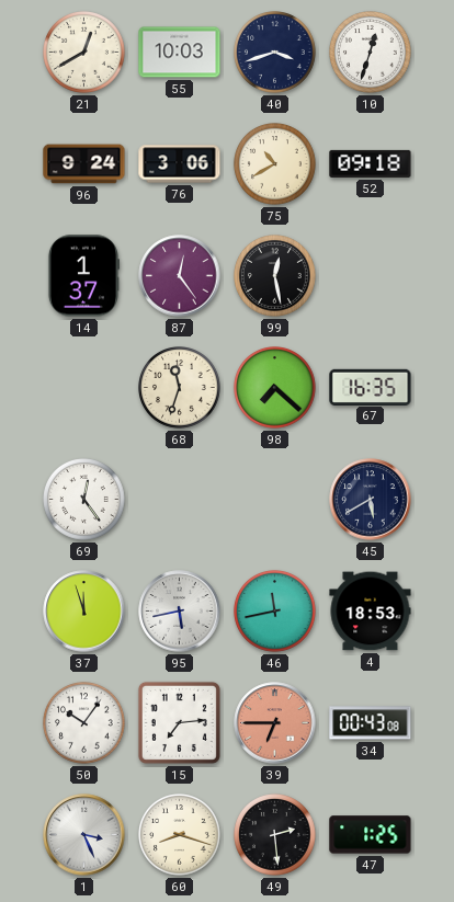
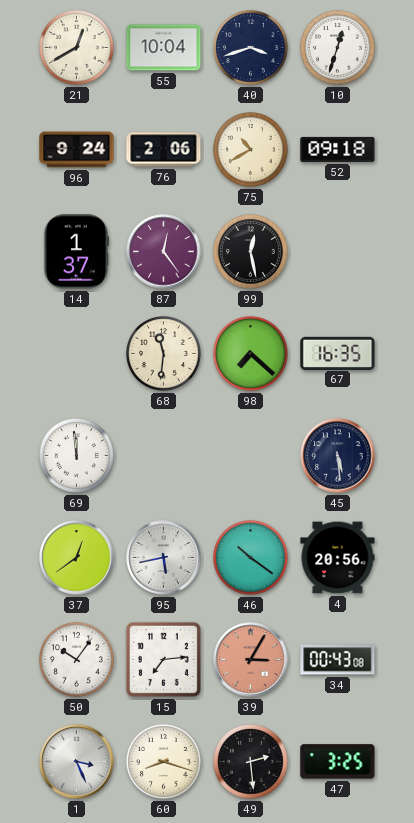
55: 10:03 -> 10:04 (164, 48)
76: 3:06 -> 2:06 (164, 150)
68: 11:33 -> 11:31 (164, 354)
69: 12:24 -> 11:59 (77, 456)
45: 5:40 -> 5:29 (338, 456)
37: 11:57 -> 12:39 (77, 558)
46: 11:43 -> 10:21 (251, 558)
4: 18:53 -> 20:56 (338, 558)
39: 6:45 -> 3:05 (251, 660)
47: 1:25 -> 3:25 (338, 762)
